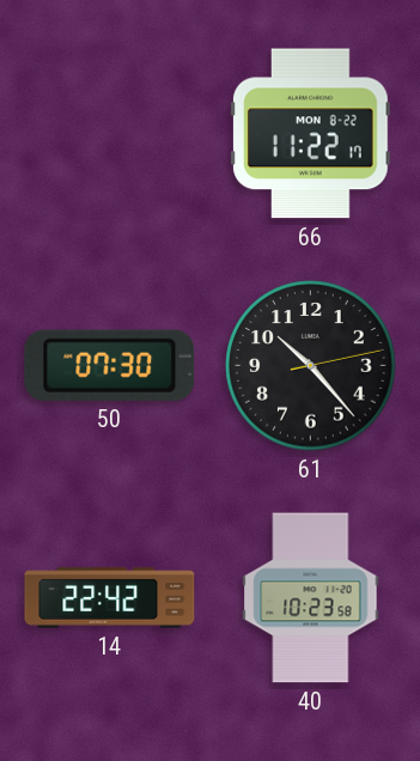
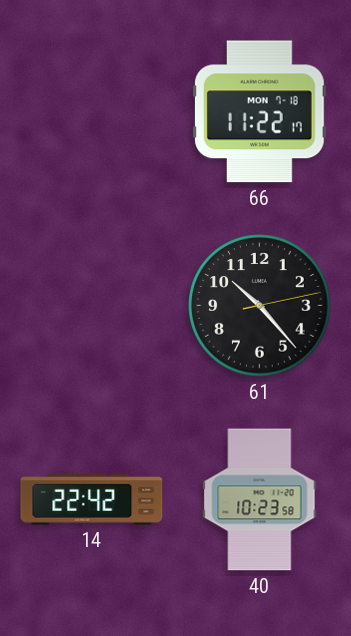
66 date: MON 8-22 -> MON 7-18 (259, 112)
50: 07:30 -> none (110, 365)
